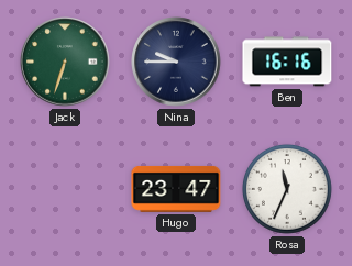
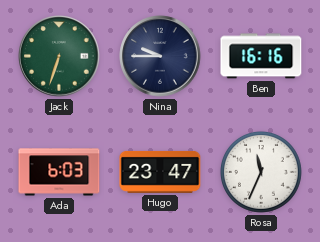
Ada: none -> 6:03 (59, 172)
